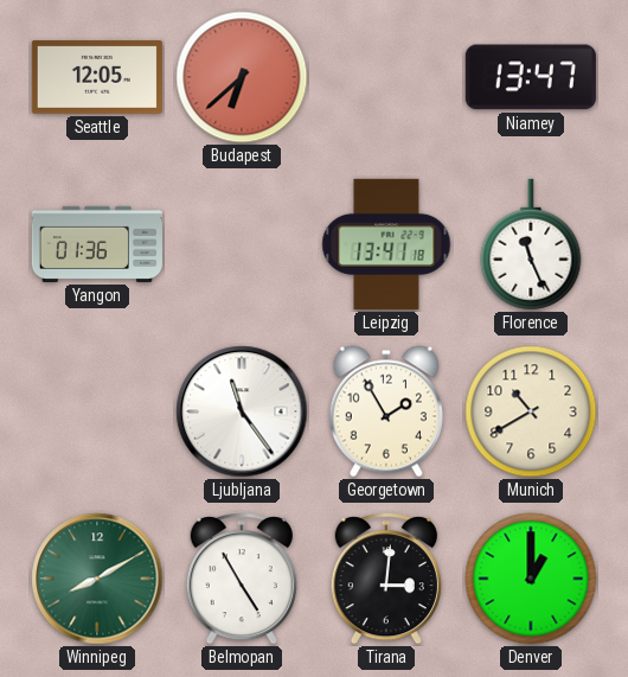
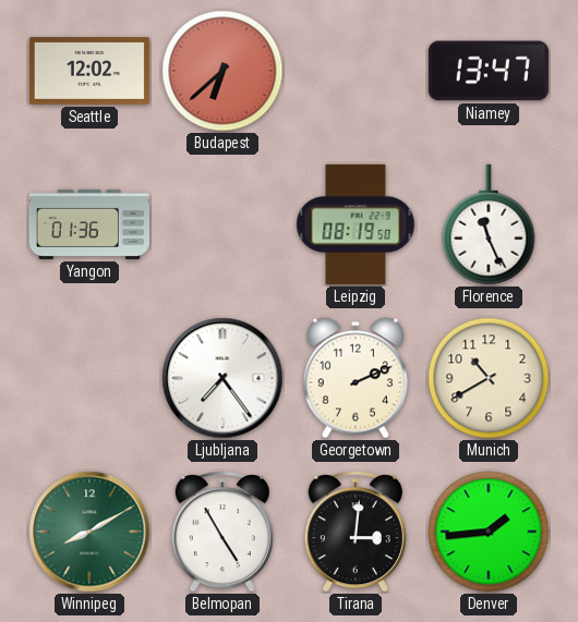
Seattle: 12:05 -> 12:02 (89, 72)
Leipzig: 13:41 -> 08:19 (356, 224)
Ljubljana: 11:24 -> 7:24 (222, 378)
Georgetown: 1:55 -> 2:11 (356, 378)
Denver: 1:00 -> 1:44 (489, 532)
